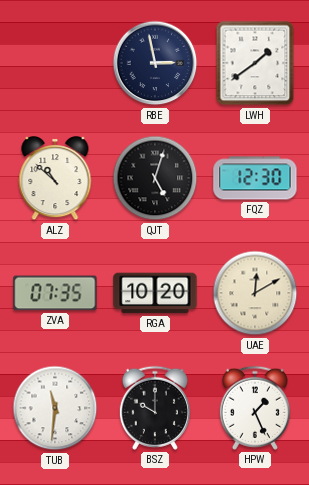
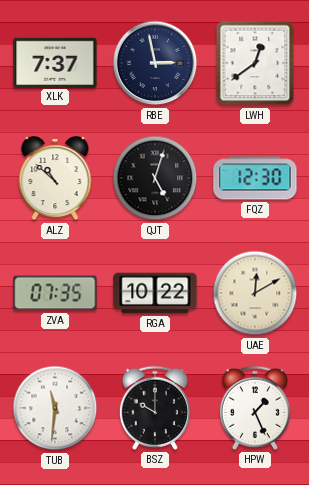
XLK: none -> 7:37 (55, 62)
LWH: 1:39 -> 12:39 (255, 63)
RGA: 10:20 -> 10:22 (155, 293)
